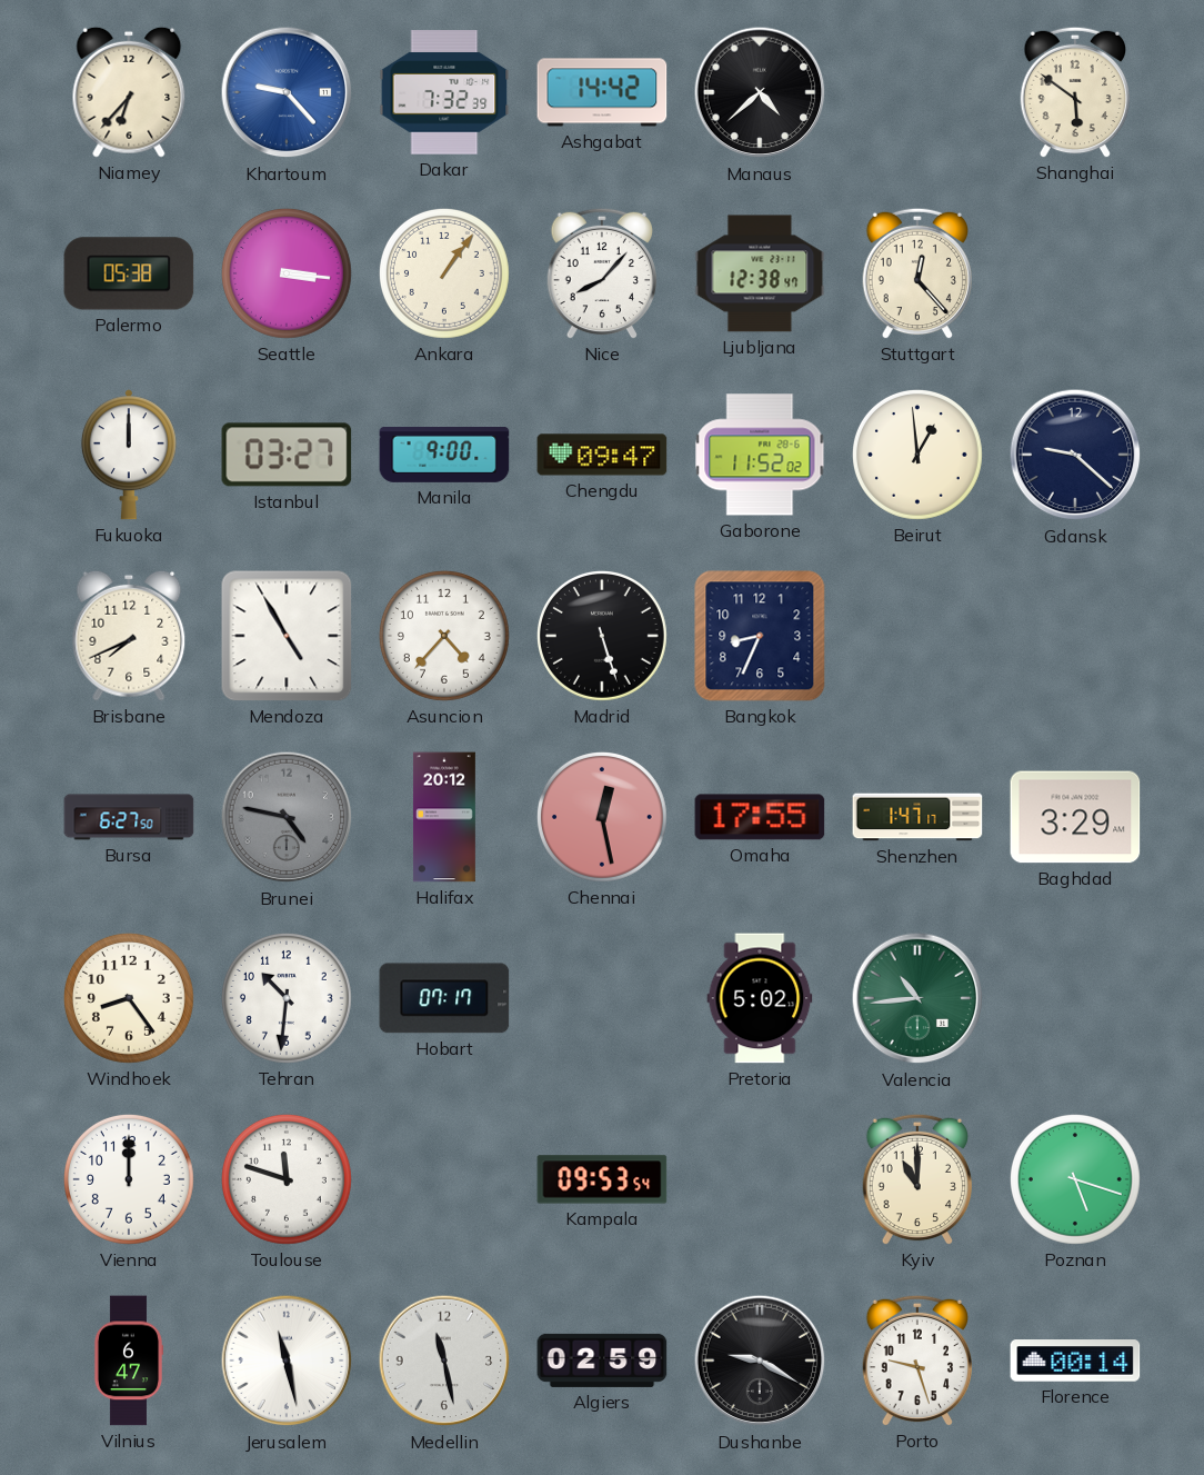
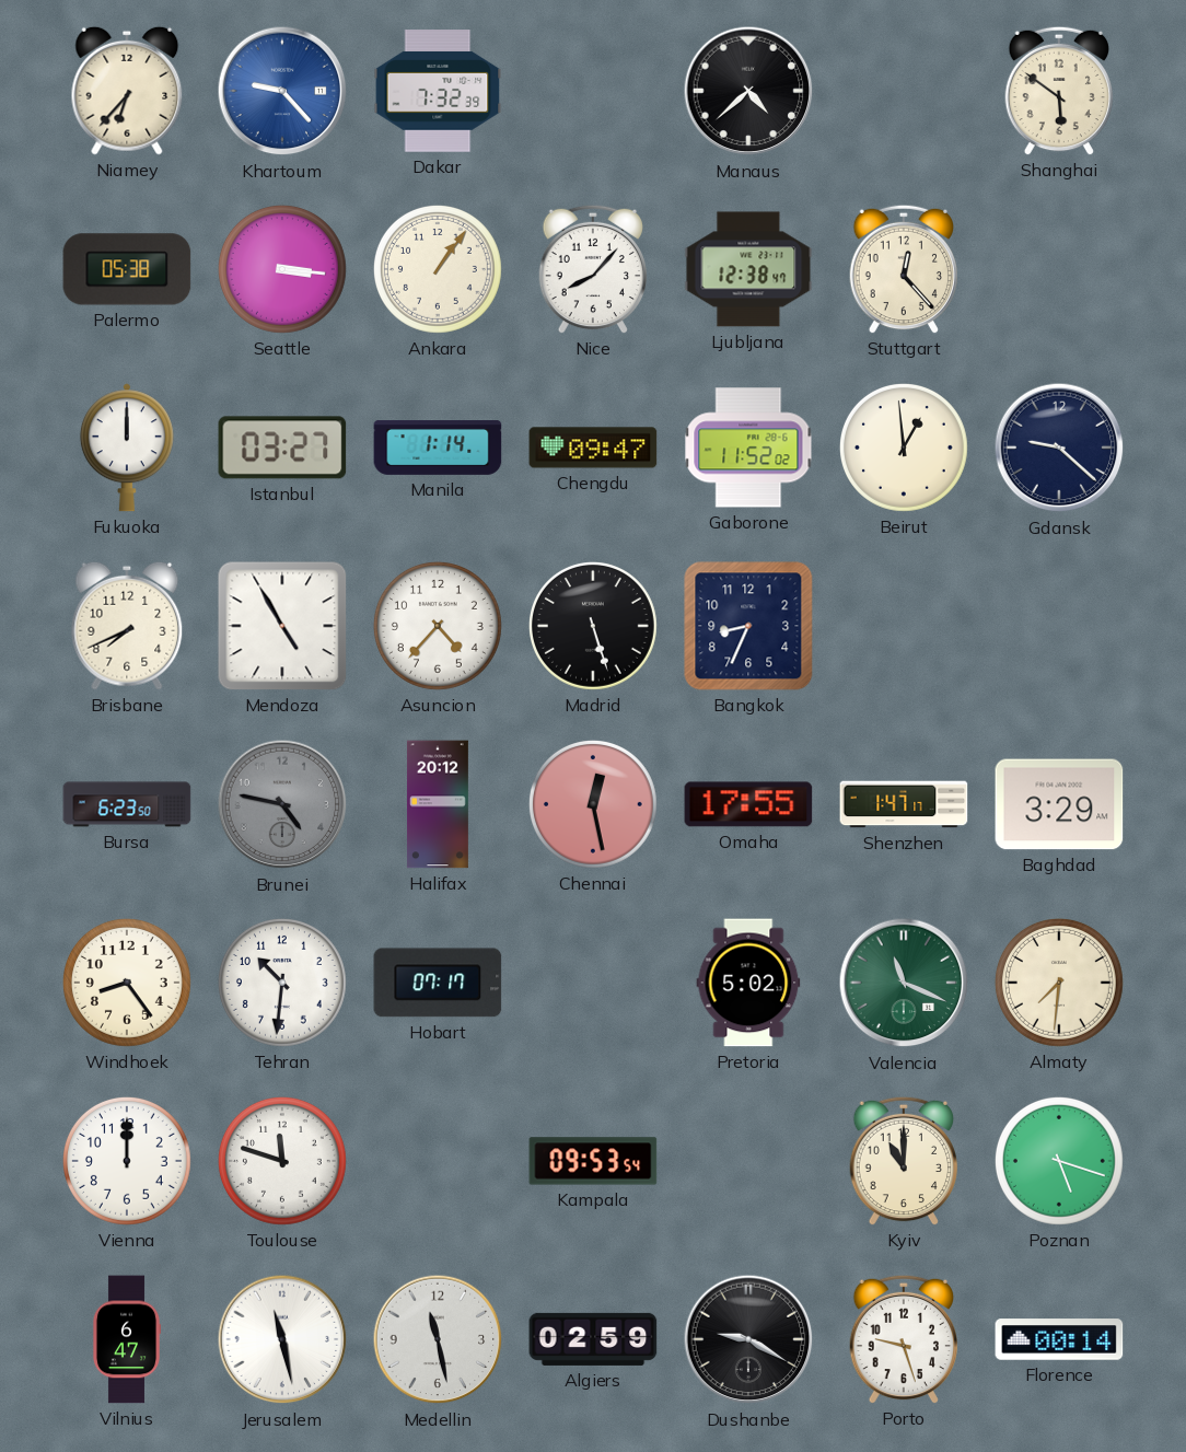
Ashgabat: 14:42 -> none (602, 92)
Manila: 9:00 -> 1:14 (438, 449)
Bursa: 6:27 -> 6:23 (127, 804)
Valencia: 10:44 -> 11:19 (904, 983)
Almaty: none -> 7:31 (1059, 983)
